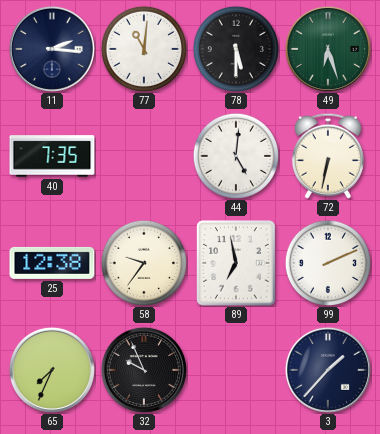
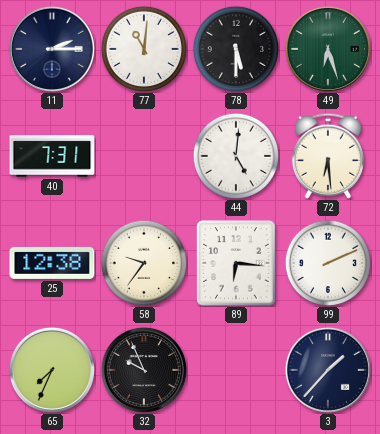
11: 2:16 -> 2:15 (52, 49)
40: 7:35 -> 7:31 (52, 156)
72: 6:32 -> 6:29 (328, 156)
89: 6:58 -> 6:16 (236, 263)
